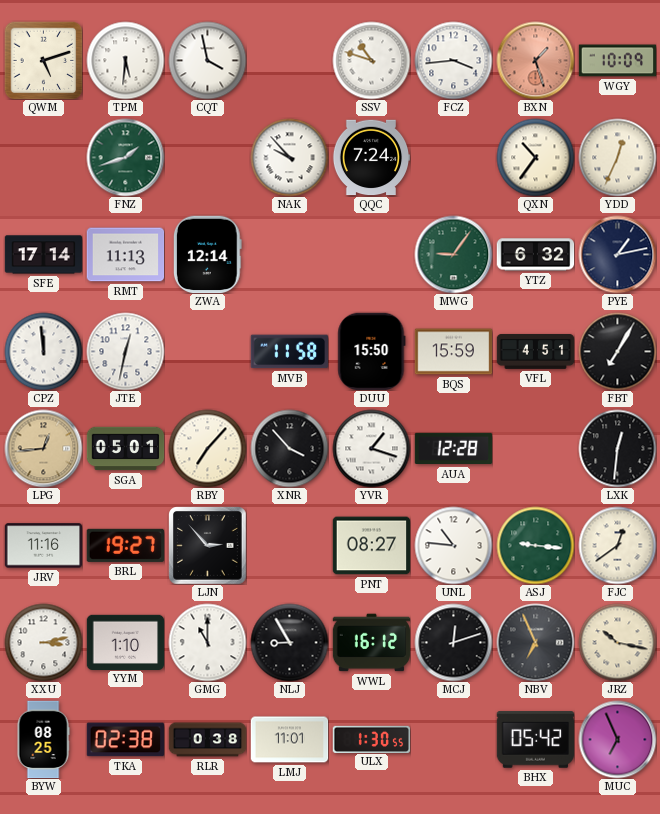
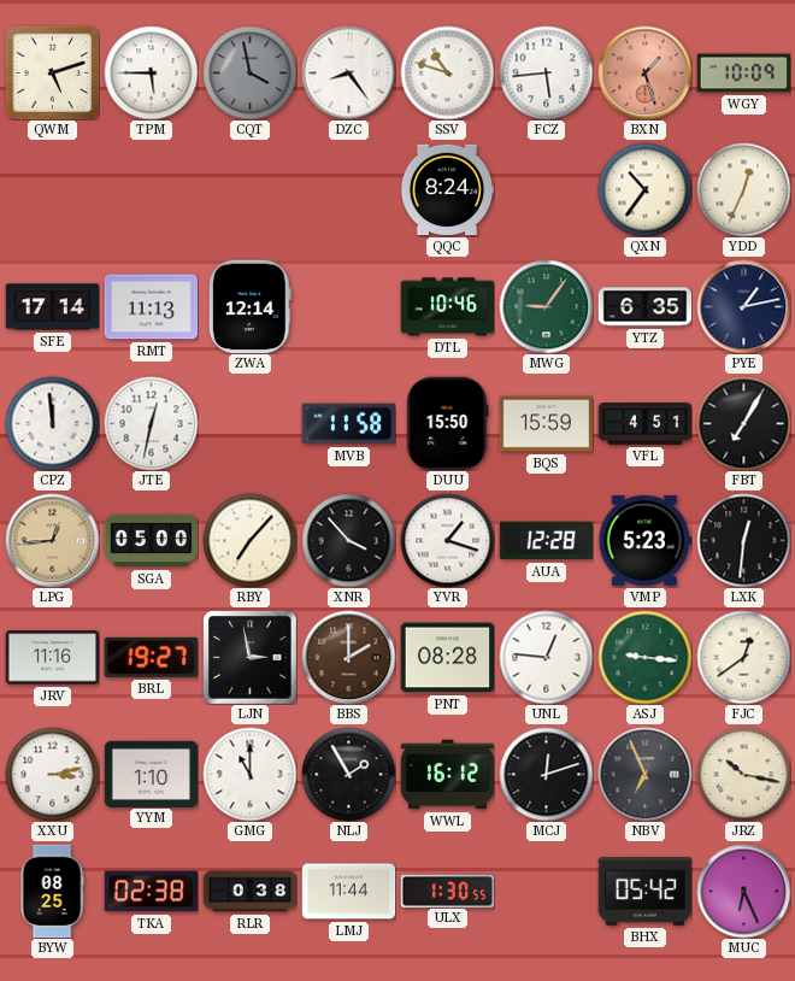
TPM: 5:31 -> 5:45 (151, 72)
CQT dial: white -> grey (249, 72)
DZC: none -> 8:24 (348, 72)
FCZ: 3:44 -> 5:44 (546, 72)
FNZ: 1:42 -> none (125, 157)
NAK: 9:53 -> none (289, 157)
QQC: 7:24 -> 8:24 (447, 190)
DTL: none -> 10:46 (447, 307)
YTZ: 6:32 -> 6:35 (644, 307)
SGA: 05:01 -> 05:00 (151, 541)
VMP: none -> 5:23 (644, 540)
LJN: 2:53 -> 2:58 (249, 657)
BBS: none -> 2:00 (348, 657)
PNT: 08:27 -> 08:28 (447, 658)
UNL: 10:46 -> 12:46 (546, 657)
NLJ: 8:55 -> 1:55 (348, 774)
LMJ: 11:01 -> 11:44 (348, 892)
MUC: 6:56 -> 6:26 (743, 891)
